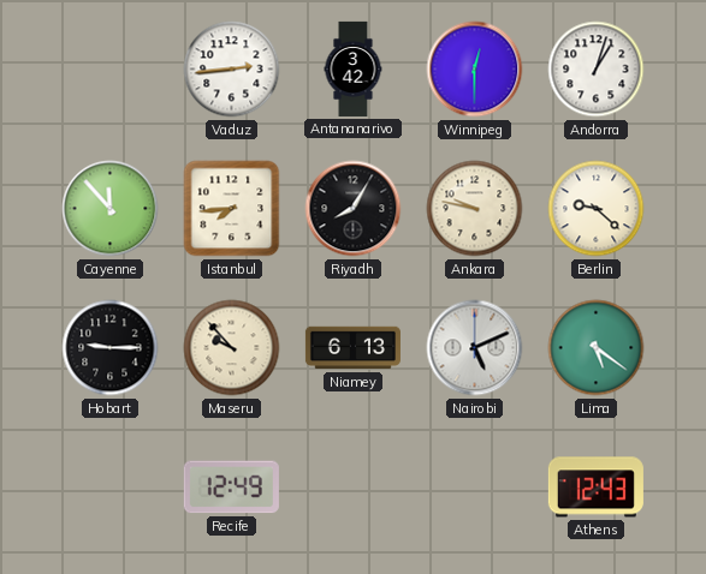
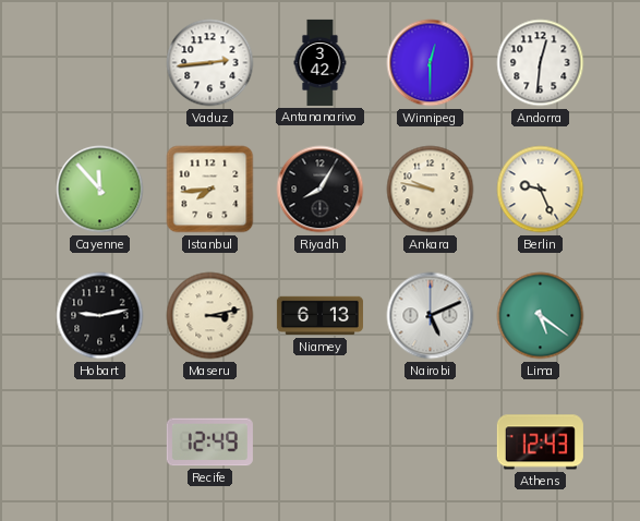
Andorra: 1:03 -> 12:31 (541, 63)
Berlin: 9:22 -> 9:26 (541, 190)
Hobart: 9:15 -> 9:13 (100, 316)
Maseru: 9:53 -> 3:13 (210, 316)
